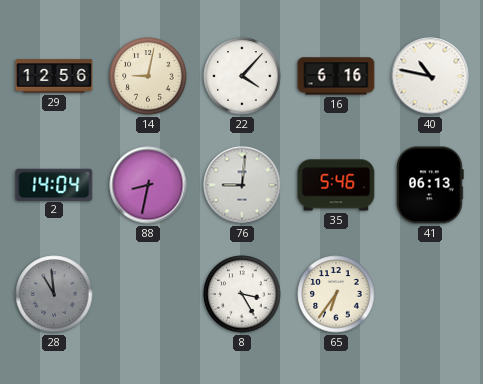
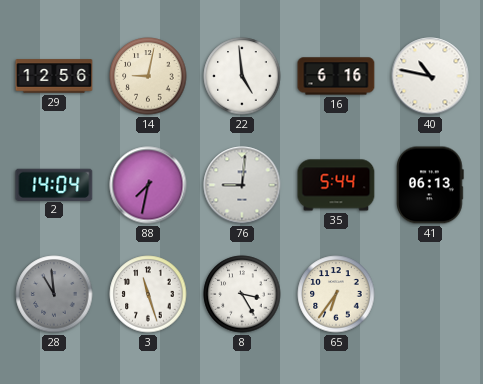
22: 4:07 -> 4:59 (242, 76)
88: 8:32 -> 7:32 (148, 185)
35: 5:46 -> 5:44 (336, 185)
3: none -> 11:27 (148, 294)
